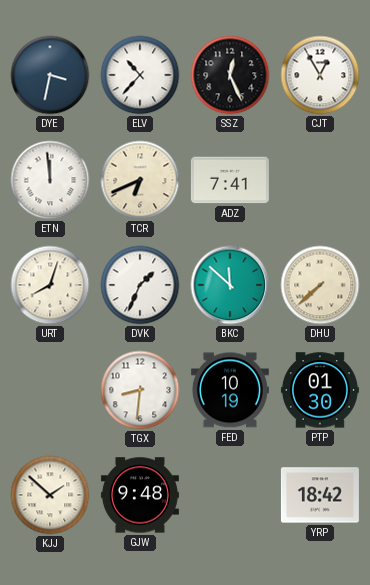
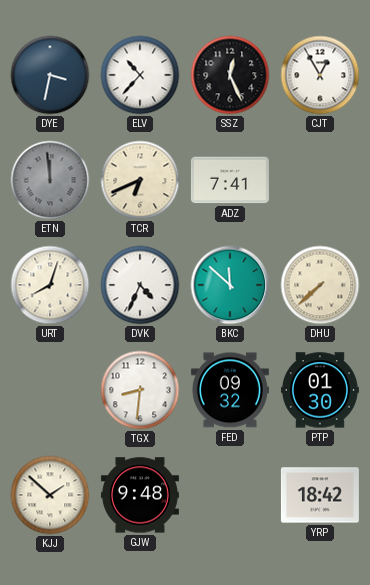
ETN dial: white -> grey (50, 180)
DVK: 1:34 -> 4:34 (140, 285)
FED: 10:19 -> 09:32 (230, 390)
